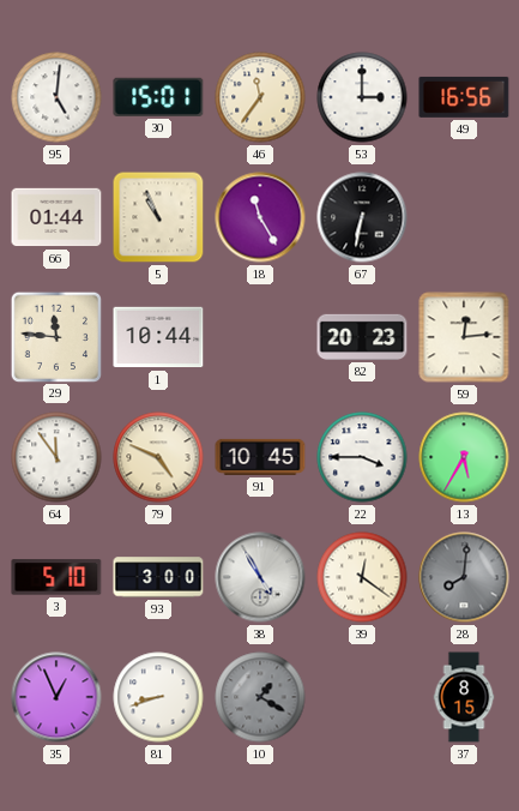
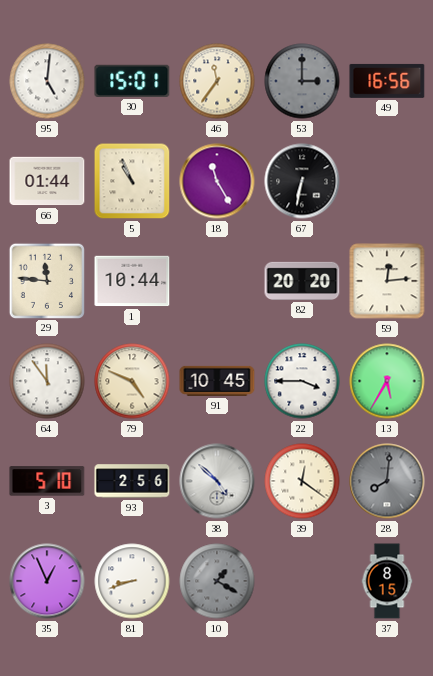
53 dial: white -> grey (302, 81)
82: 20:23 -> 20:20 (302, 281)
93: 3:00 -> 2:56 (132, 481)
38: 4:55 -> 4:52 (217, 481)
